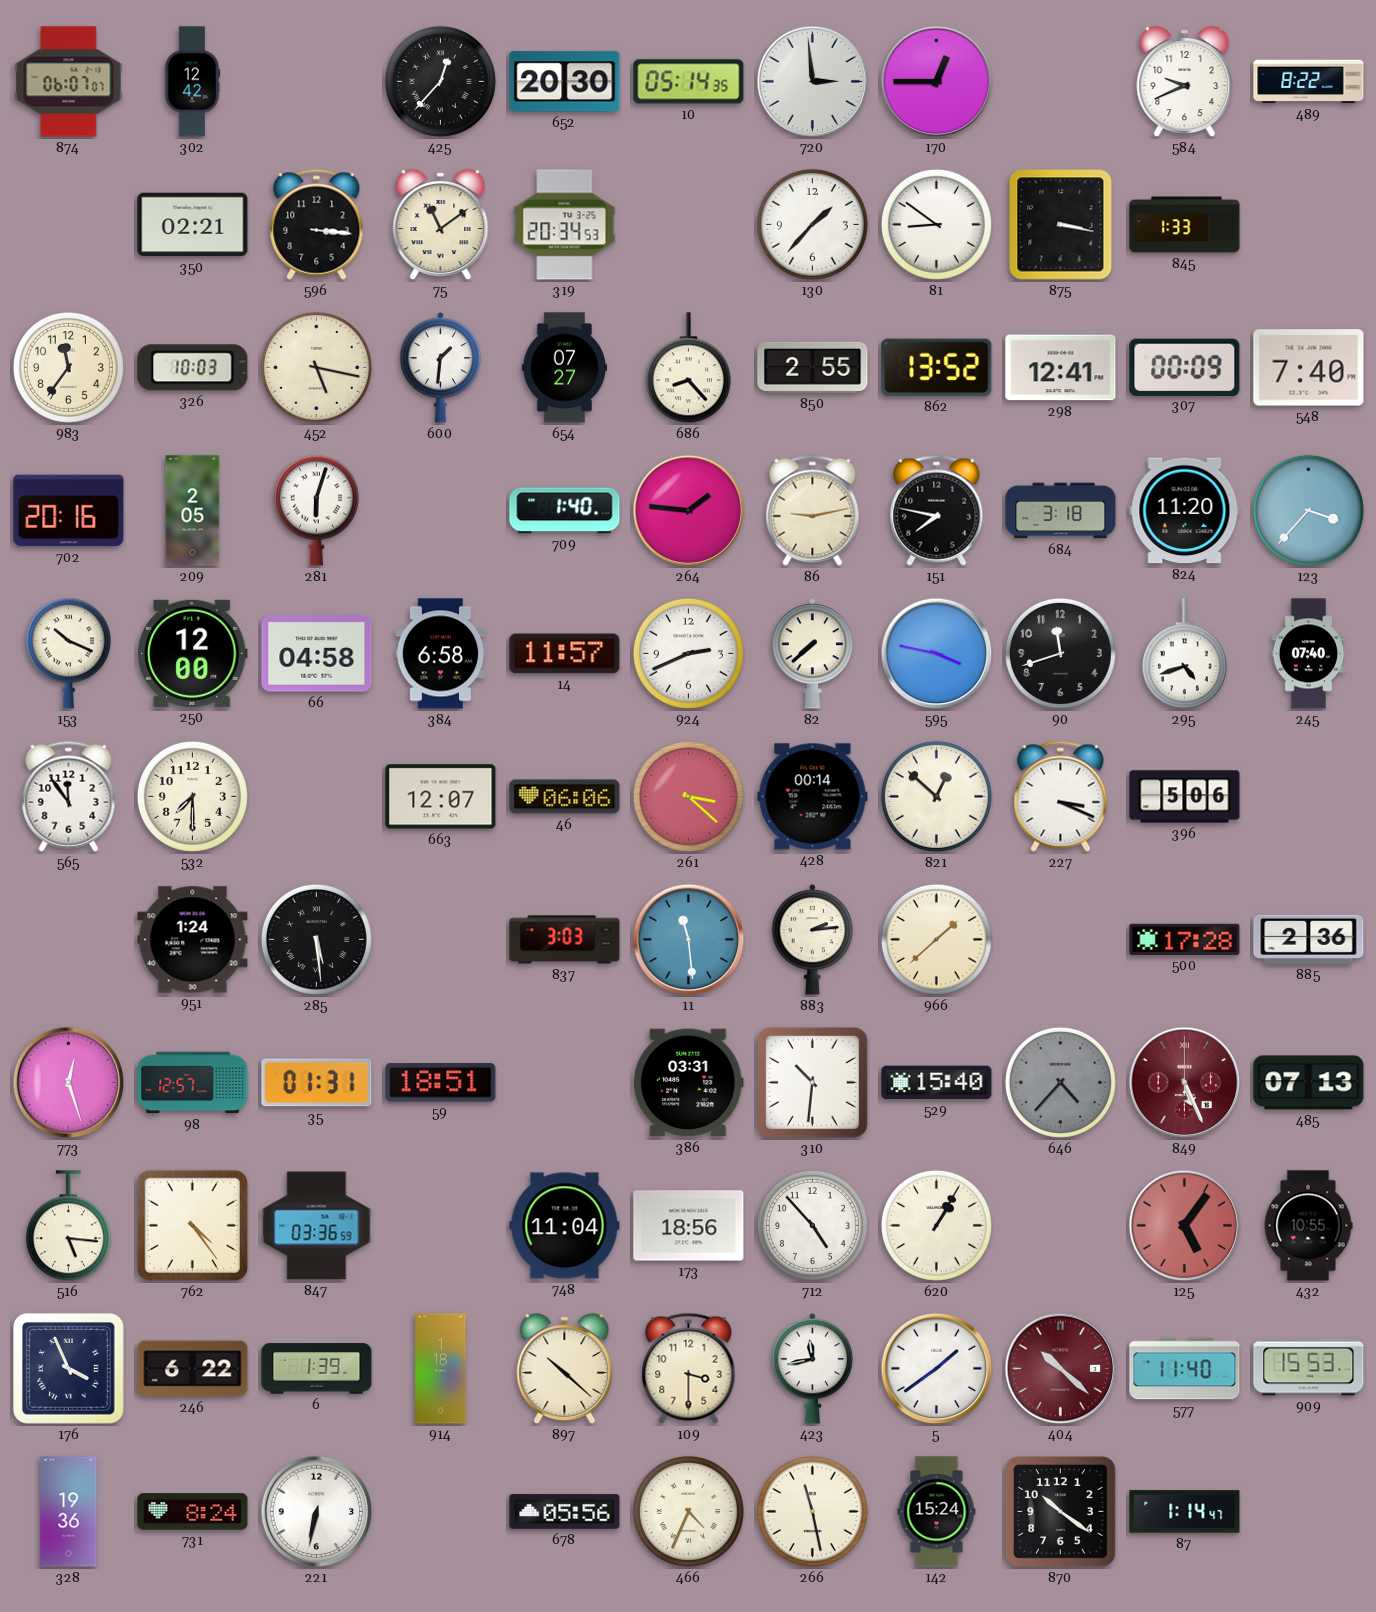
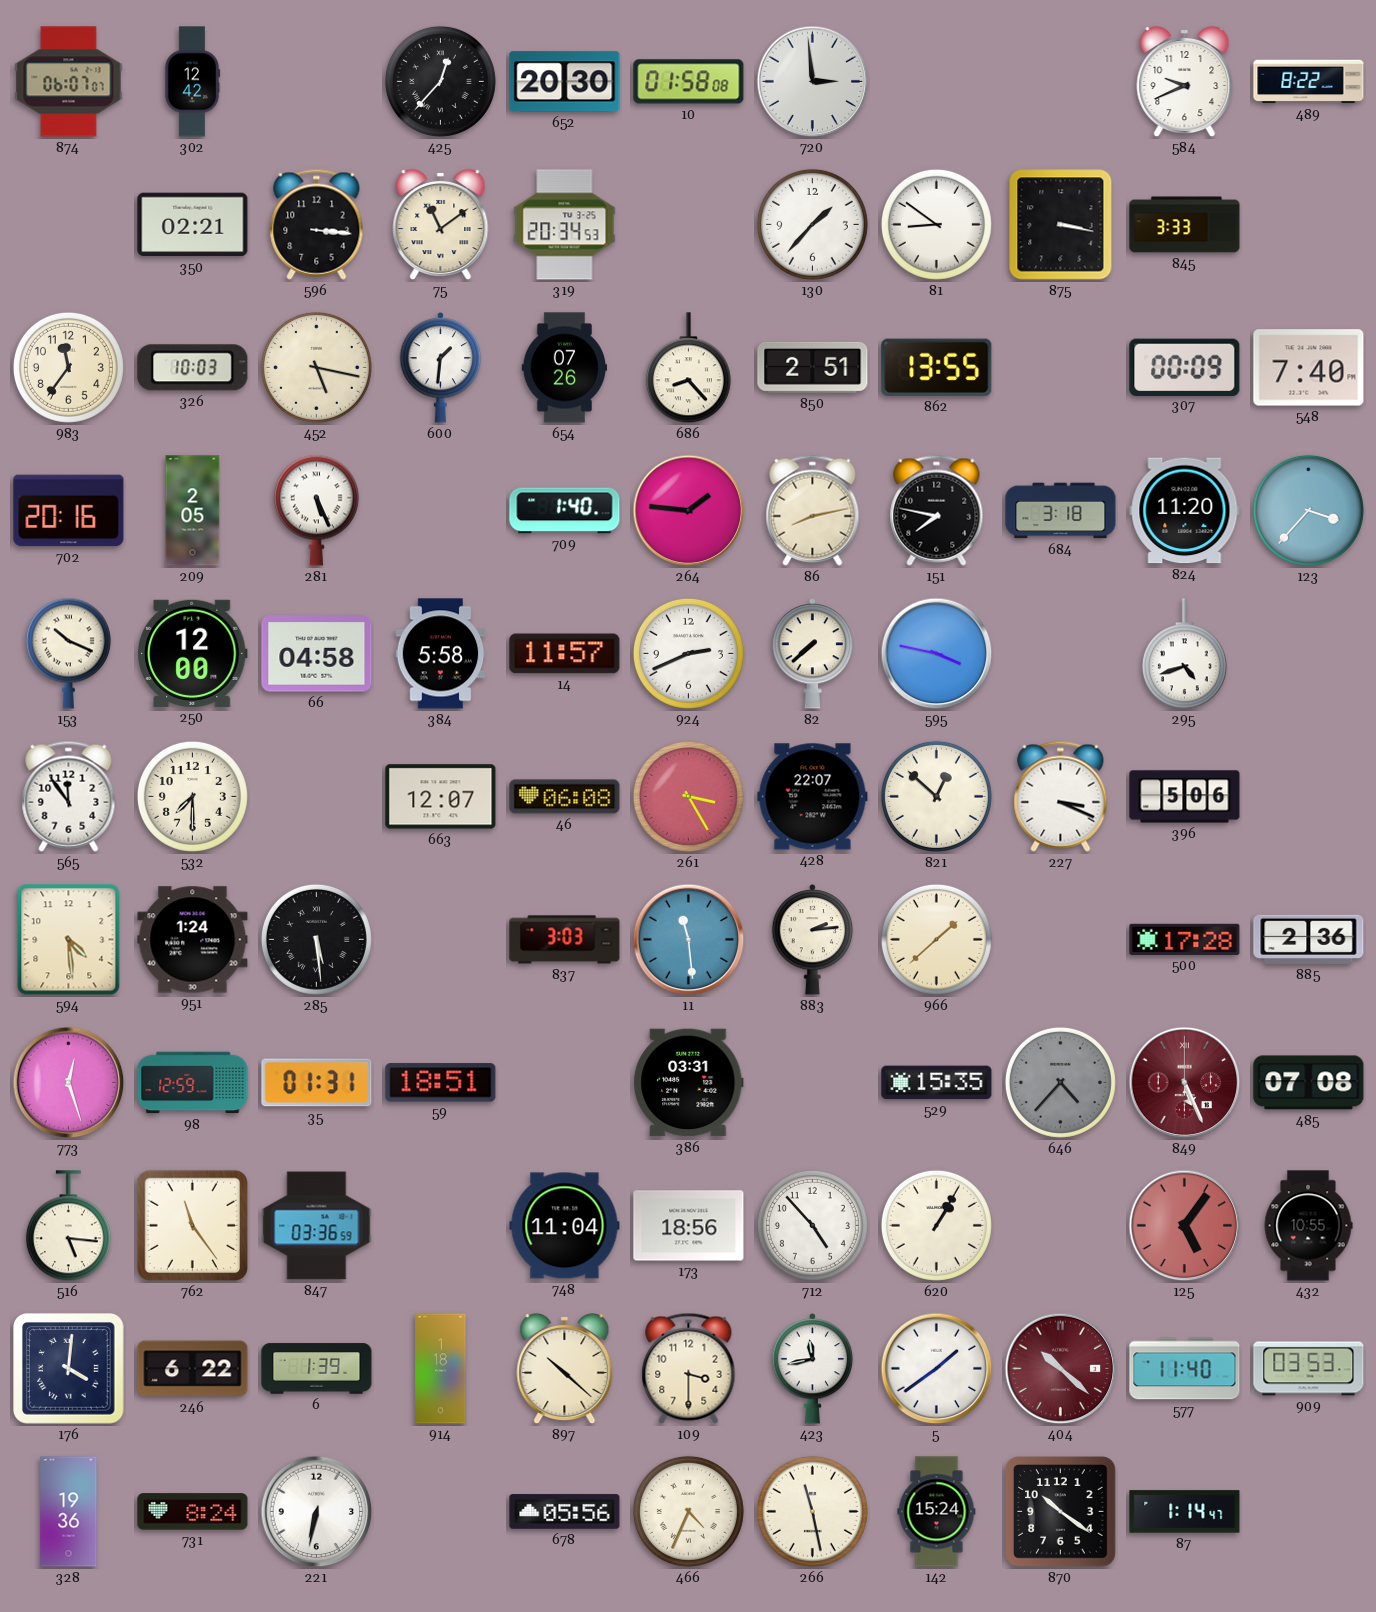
10: 05:14 -> 01:58 (689, 82)
170: 12:45 -> none (937, 82)
845: 1:33 -> 3:33 (1185, 225)
654: 07:27 -> 07:26 (565, 368)
850: 2:55 -> 2:51 (813, 367)
862: 13:52 -> 13:55 (937, 367)
298: 12:41 -> none (1061, 368)
281: 6:03 -> 5:26 (316, 510)
86: 9:13 -> 8:13 (813, 510)
384: 6:58 -> 5:58 (441, 654)
90: 11:42 -> none (1060, 653)
245: 07:40 -> none (1308, 654)
46: 06:06 -> 06:08 (565, 797)
261: 3:22 -> 3:25 (688, 796)
428: 00:14 -> 22:07 (813, 797)
594: none -> 4:29 (69, 940)
98: 12:57 -> 12:59 (193, 1083)
310: 10:31 -> none (813, 1083)
529: 15:40 -> 15:35 (937, 1083)
485: 07:13 -> 07:08 (1309, 1083)
762: 4:24 -> 11:24 (192, 1225)
176: 3:56 -> 4:01 (69, 1369)
909: 15:53 -> 03:53 (1309, 1369)
